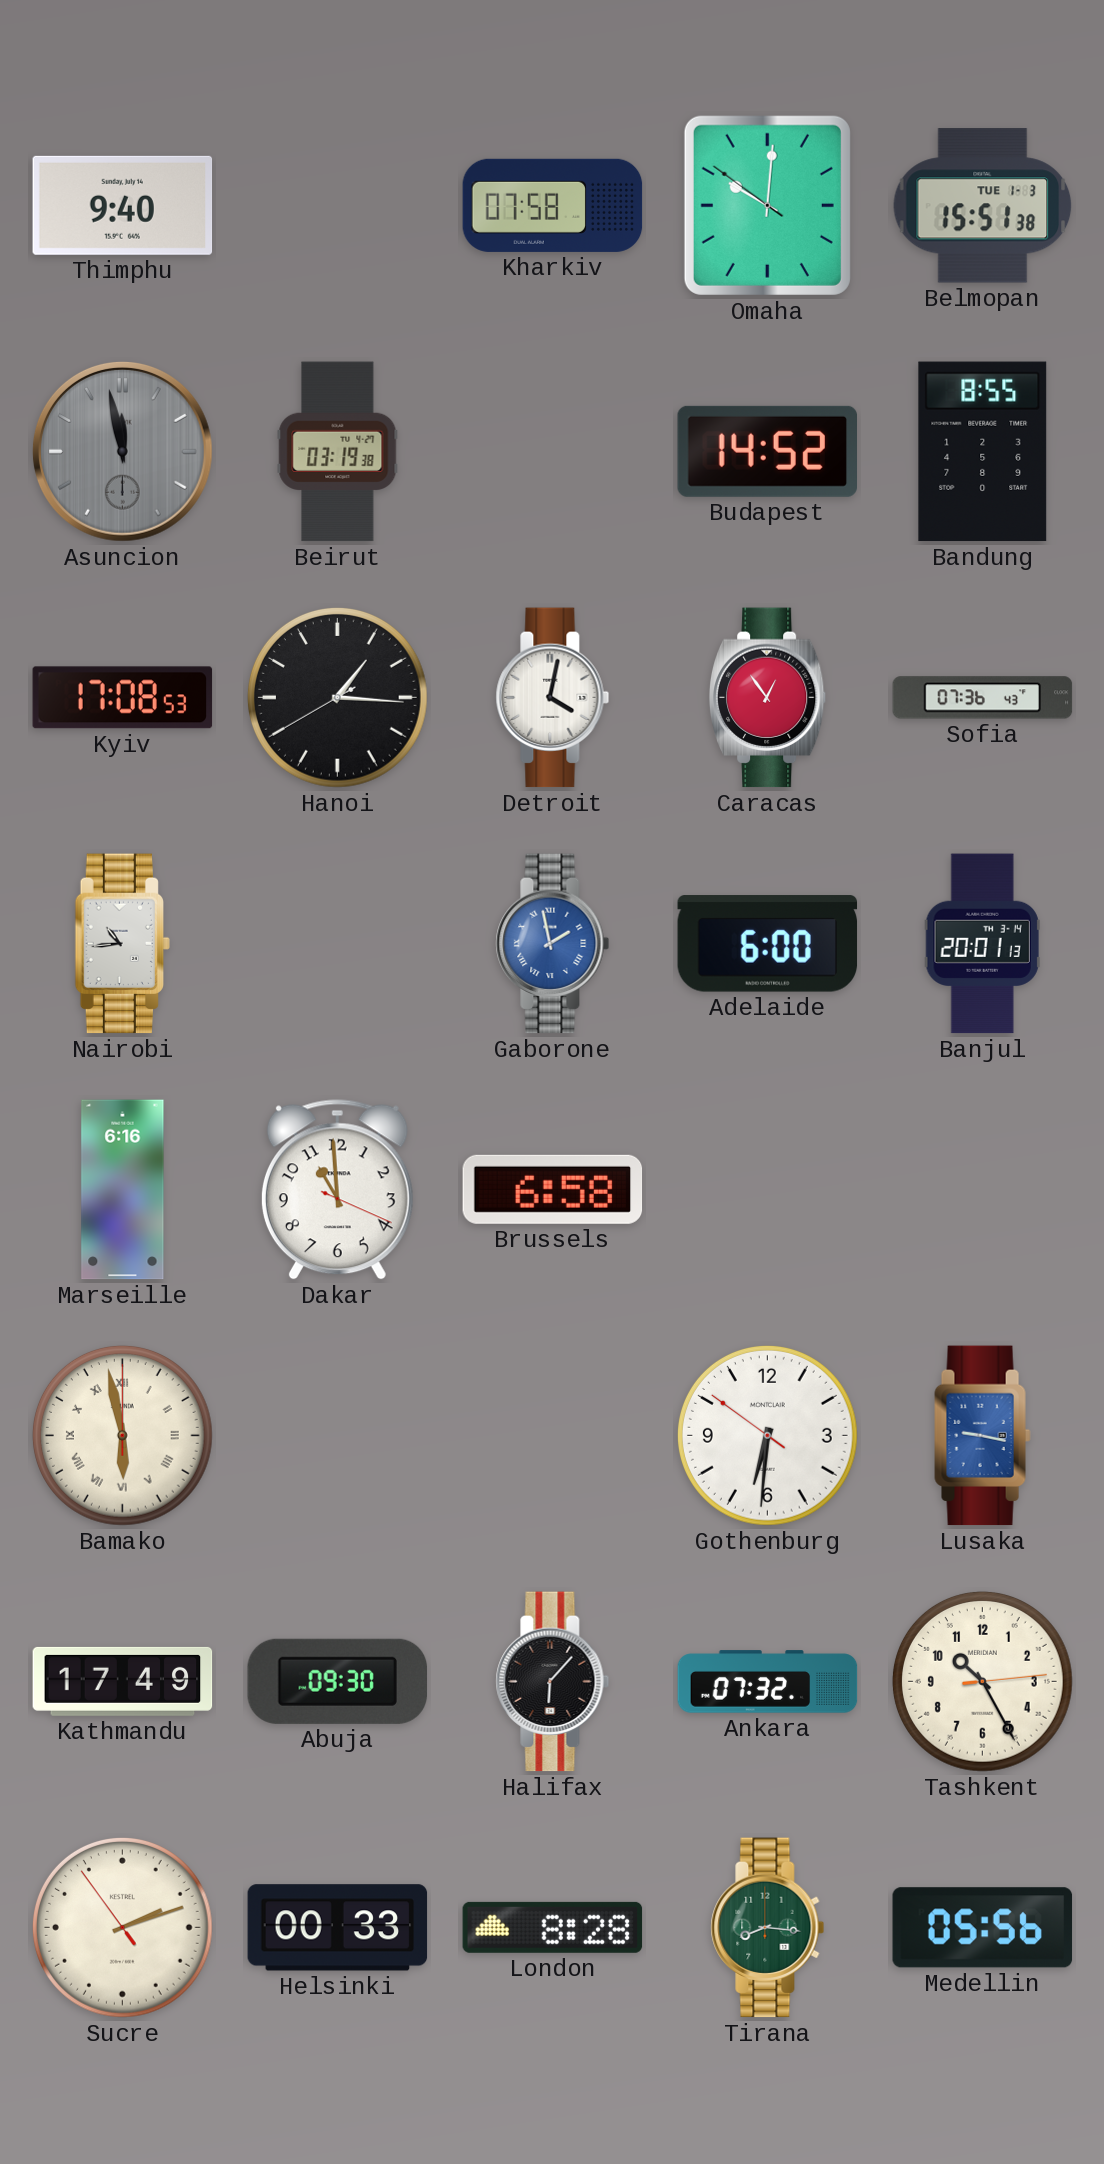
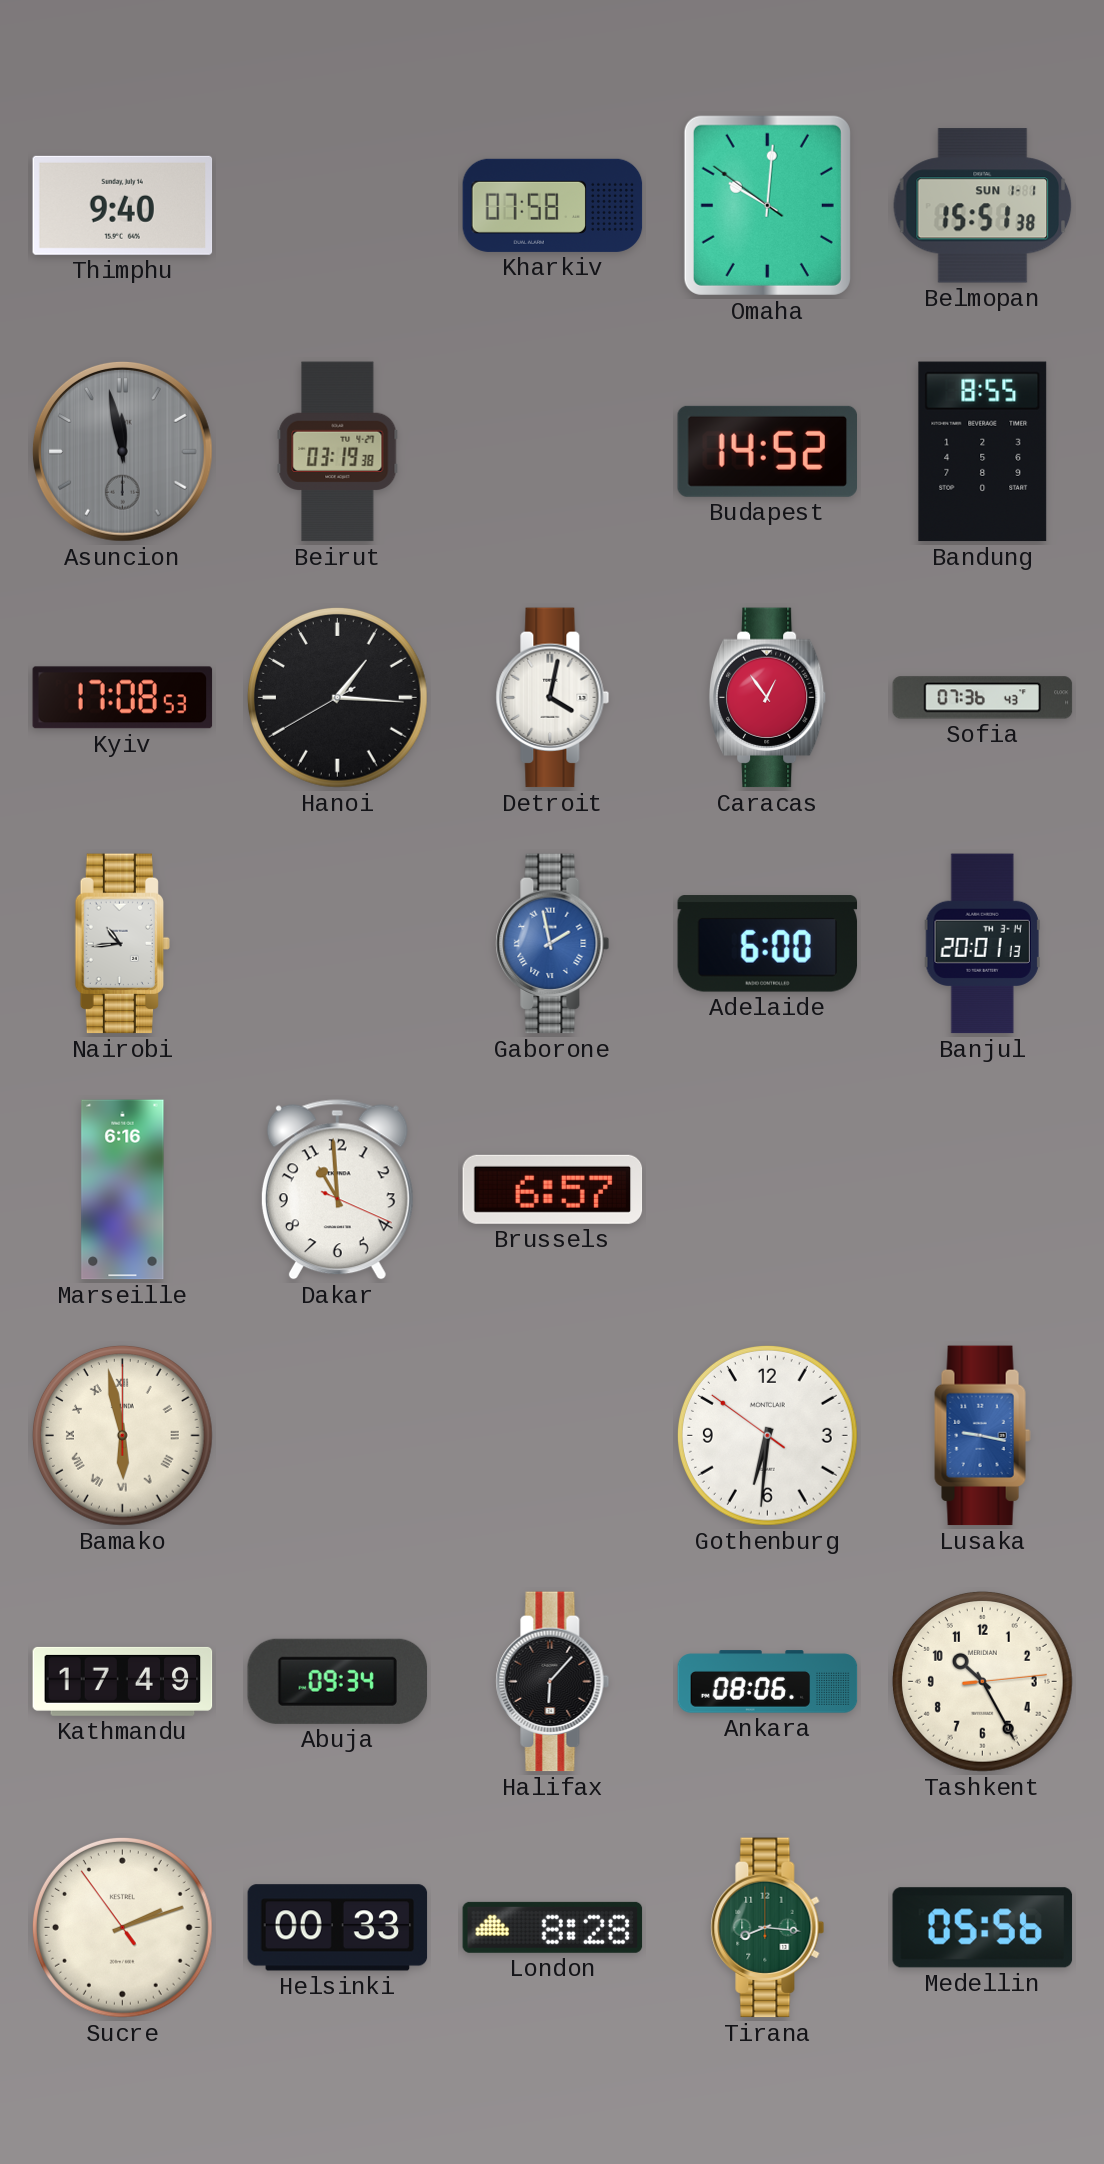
Belmopan date: TUE 1-3 -> SUN 1-1 (983, 206)
Brussels: 6:58 -> 6:57 (553, 1189)
Abuja: 09:30 -> 09:34 (338, 1681)
Ankara: 07:32 -> 08:06 (768, 1682)
